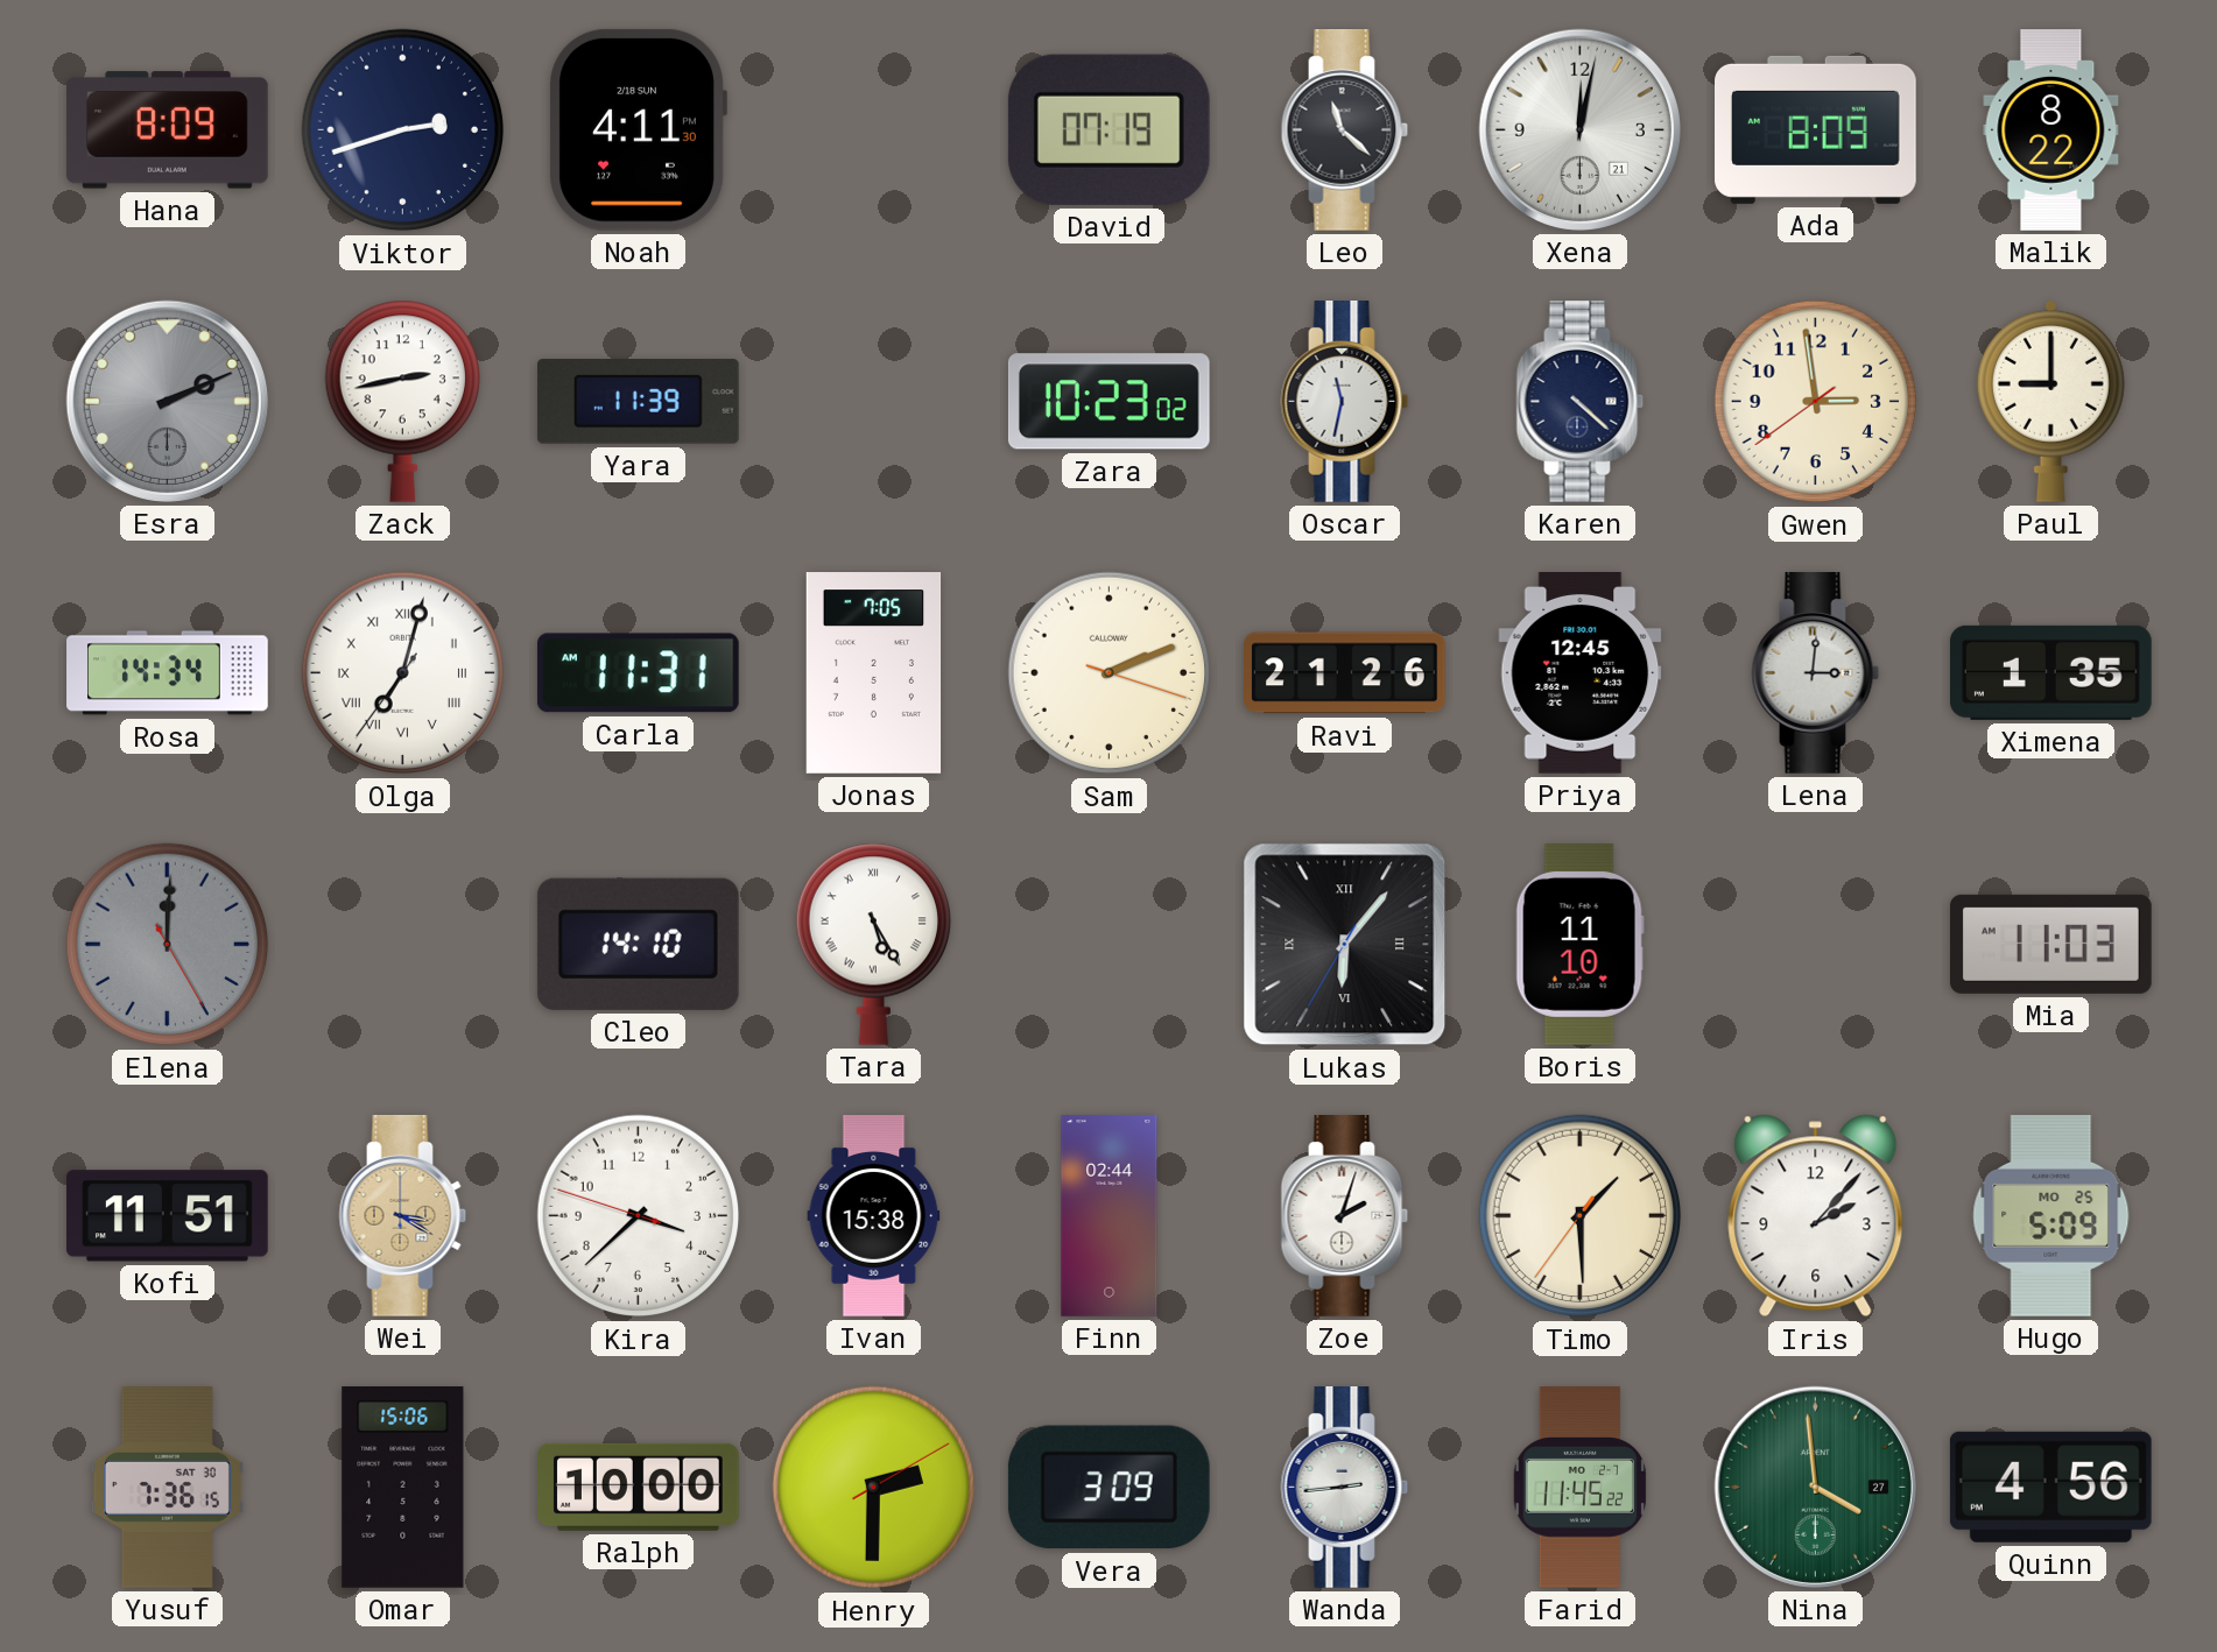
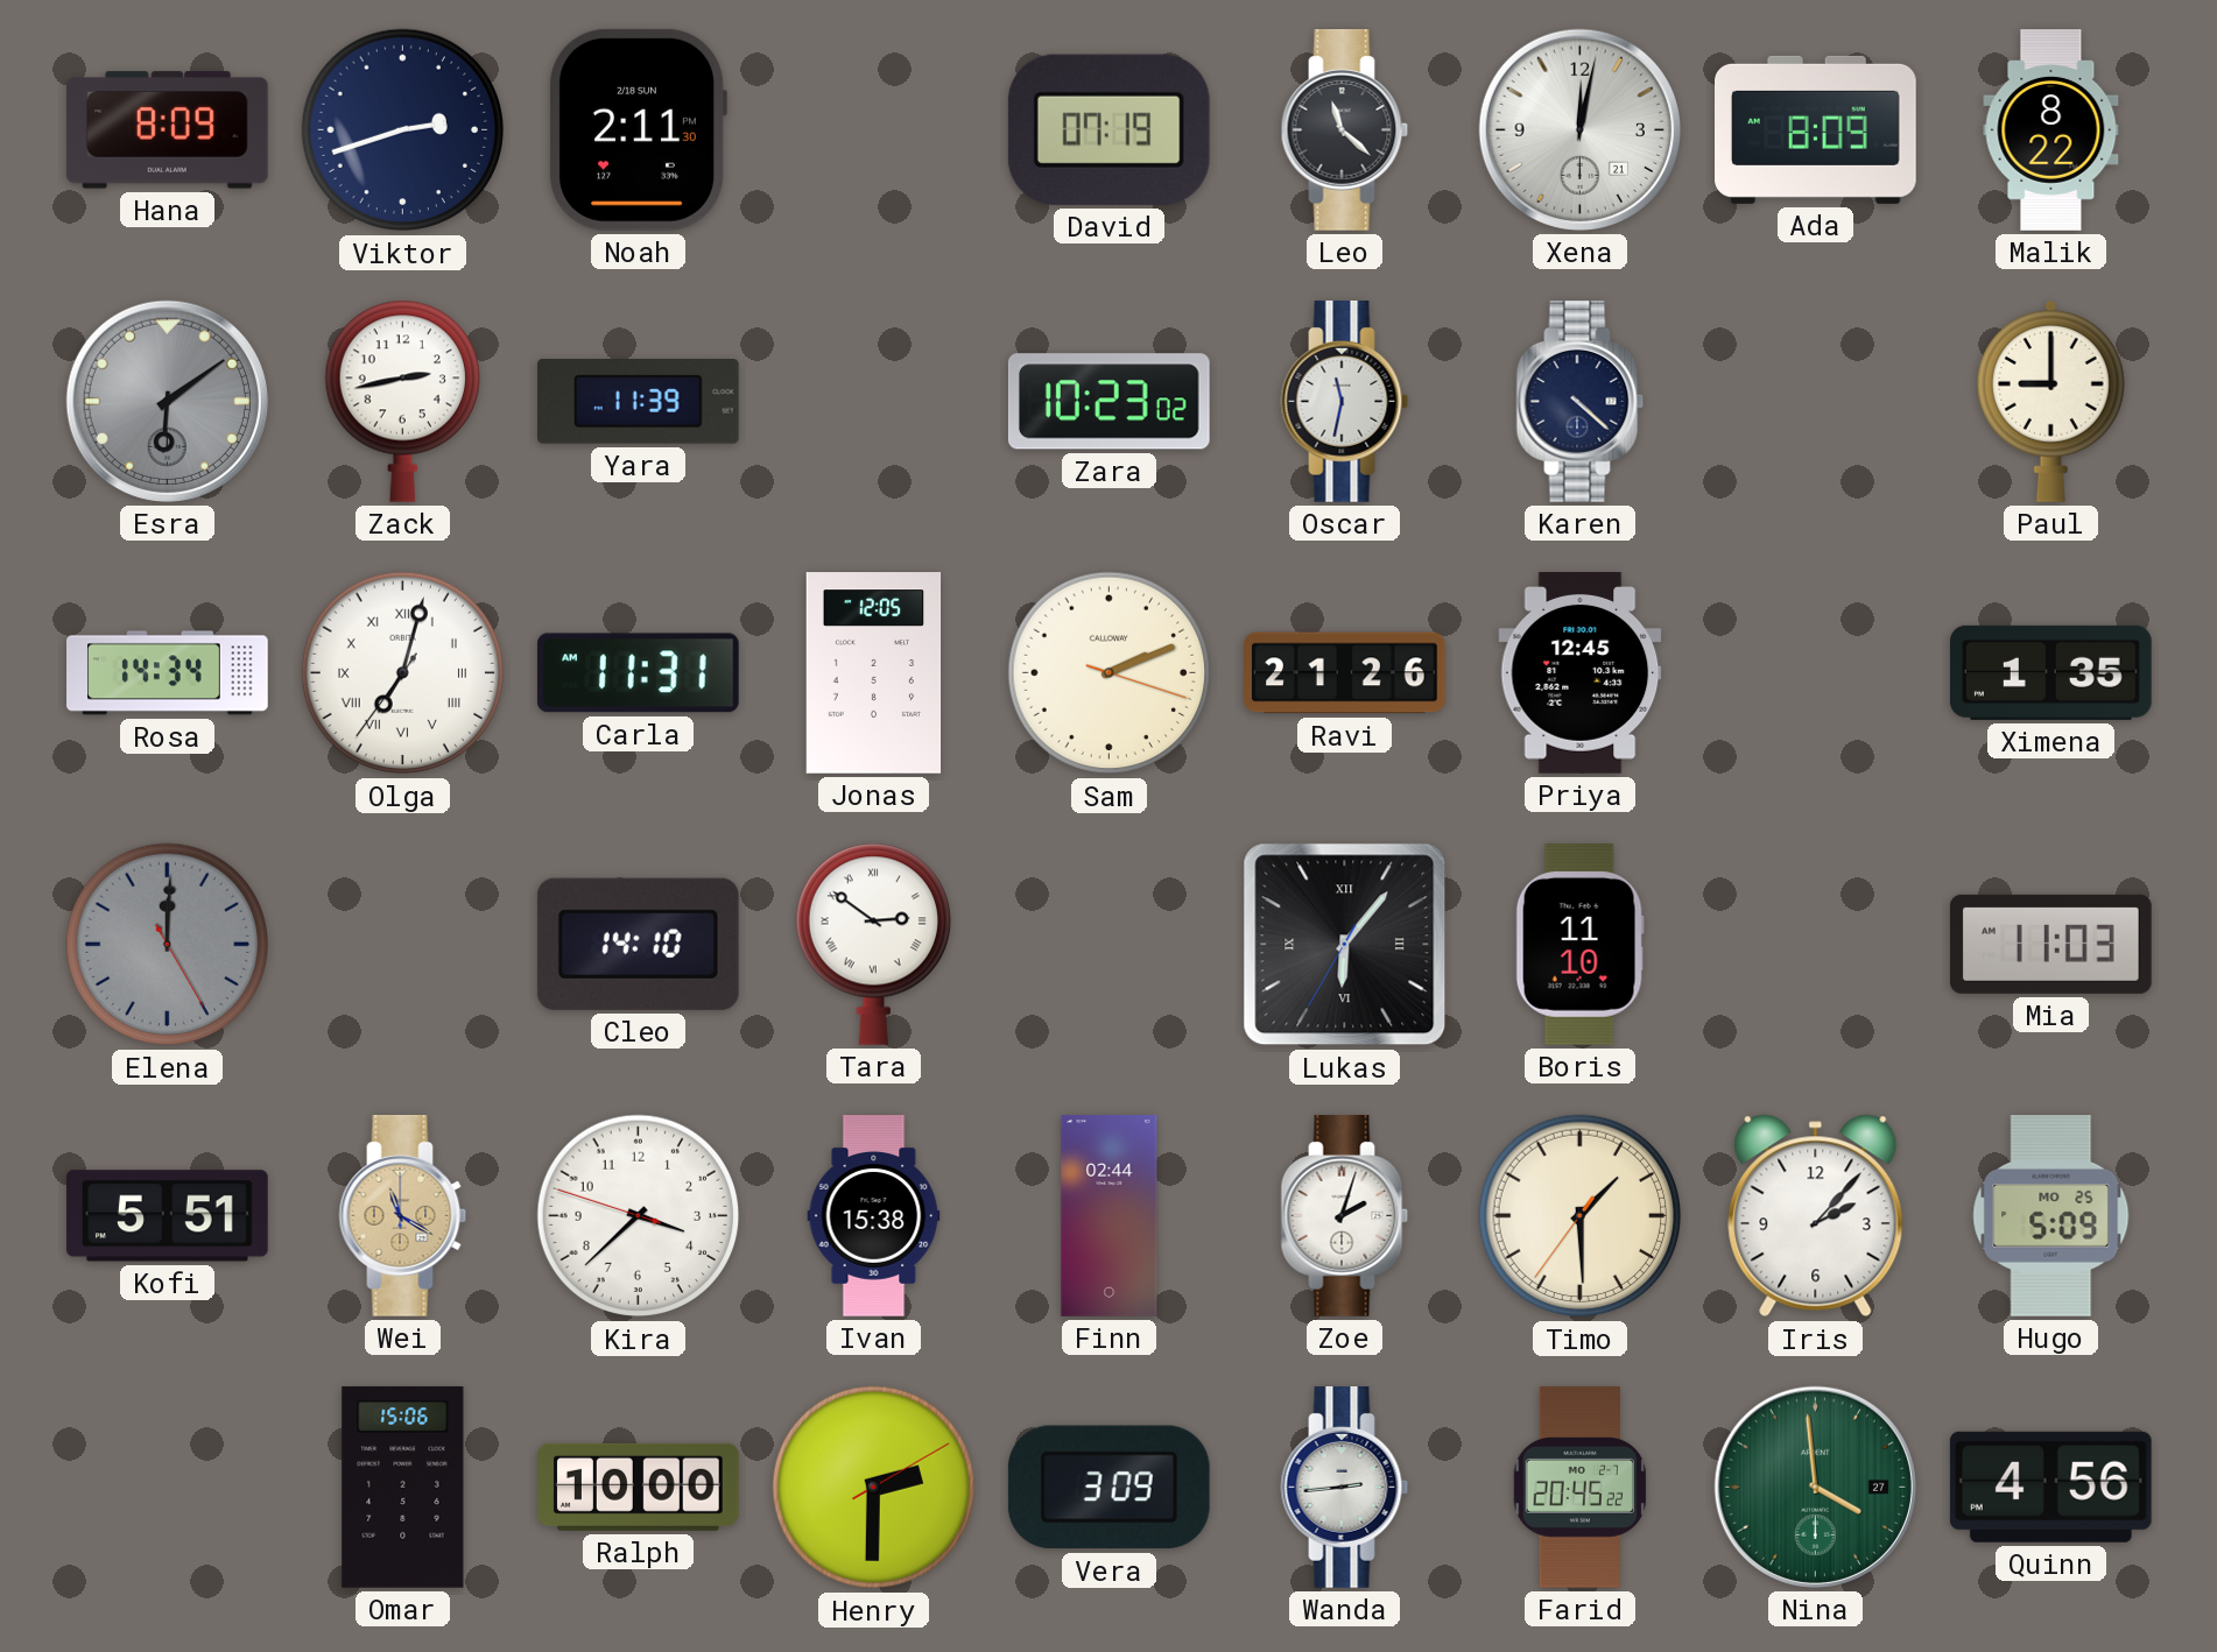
Noah: 4:11 -> 2:11 (638, 129)
Esra: 2:11 -> 6:09 (167, 401)
Gwen: 2:58 -> none (1816, 402)
Jonas: 7:05 -> 12:05 (874, 673)
Lena: 3:01 -> none (1816, 673)
Tara: 5:25 -> 2:51 (873, 944)
Kofi: 11:51 -> 5:51 (167, 1216)
Wei: 3:20 -> 11:20 (403, 1216)
Yusuf: 7:36 -> none (167, 1488)
Farid: 11:45 -> 20:45 (1581, 1488)
